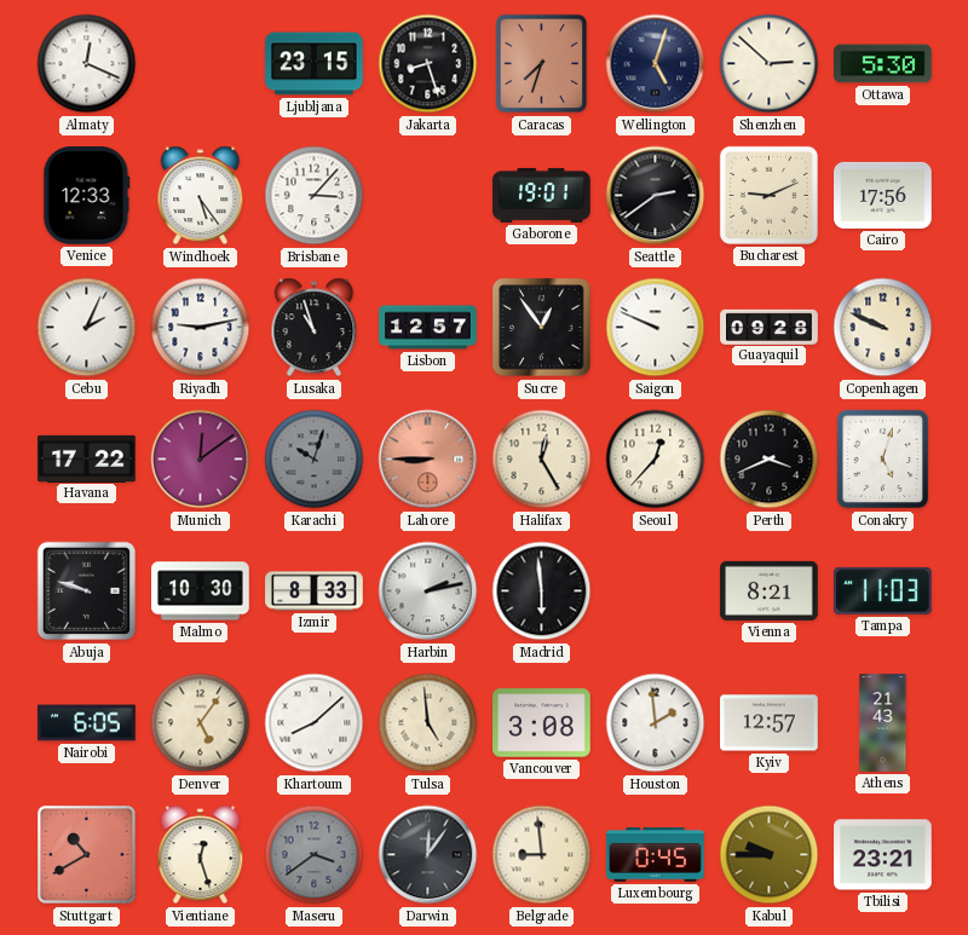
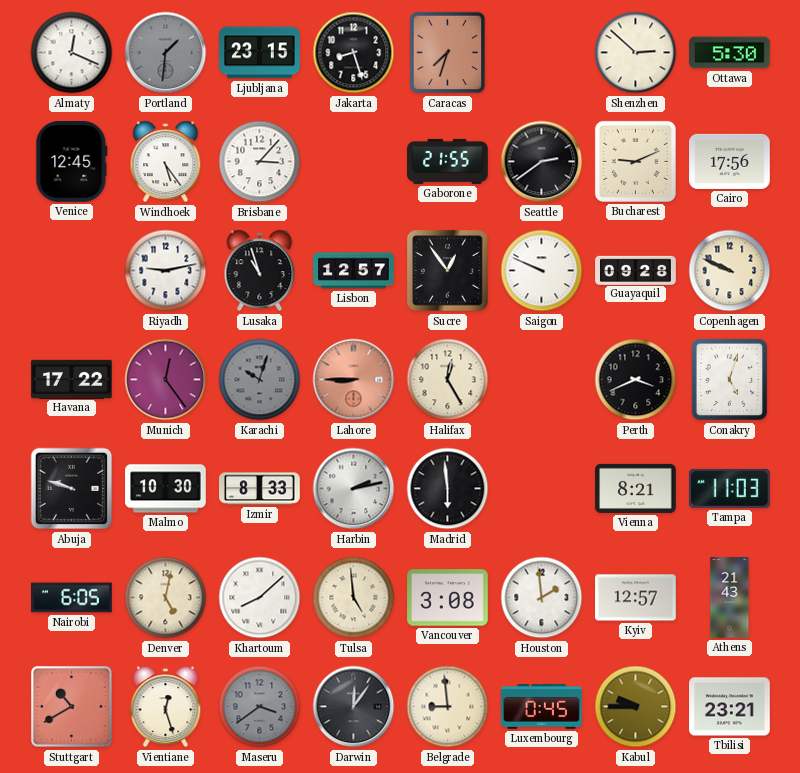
Portland: none -> 1:31 (166, 53)
Wellington: 5:03 -> none (656, 64)
Venice: 12:33 -> 12:45 (72, 162)
Gaborone: 19:01 -> 21:55 (448, 161)
Cebu: 2:04 -> none (87, 328)
Munich: 12:09 -> 12:24 (166, 380)
Seoul: 12:37 -> none (656, 460)
Denver: 5:06 -> 5:02 (166, 598)
